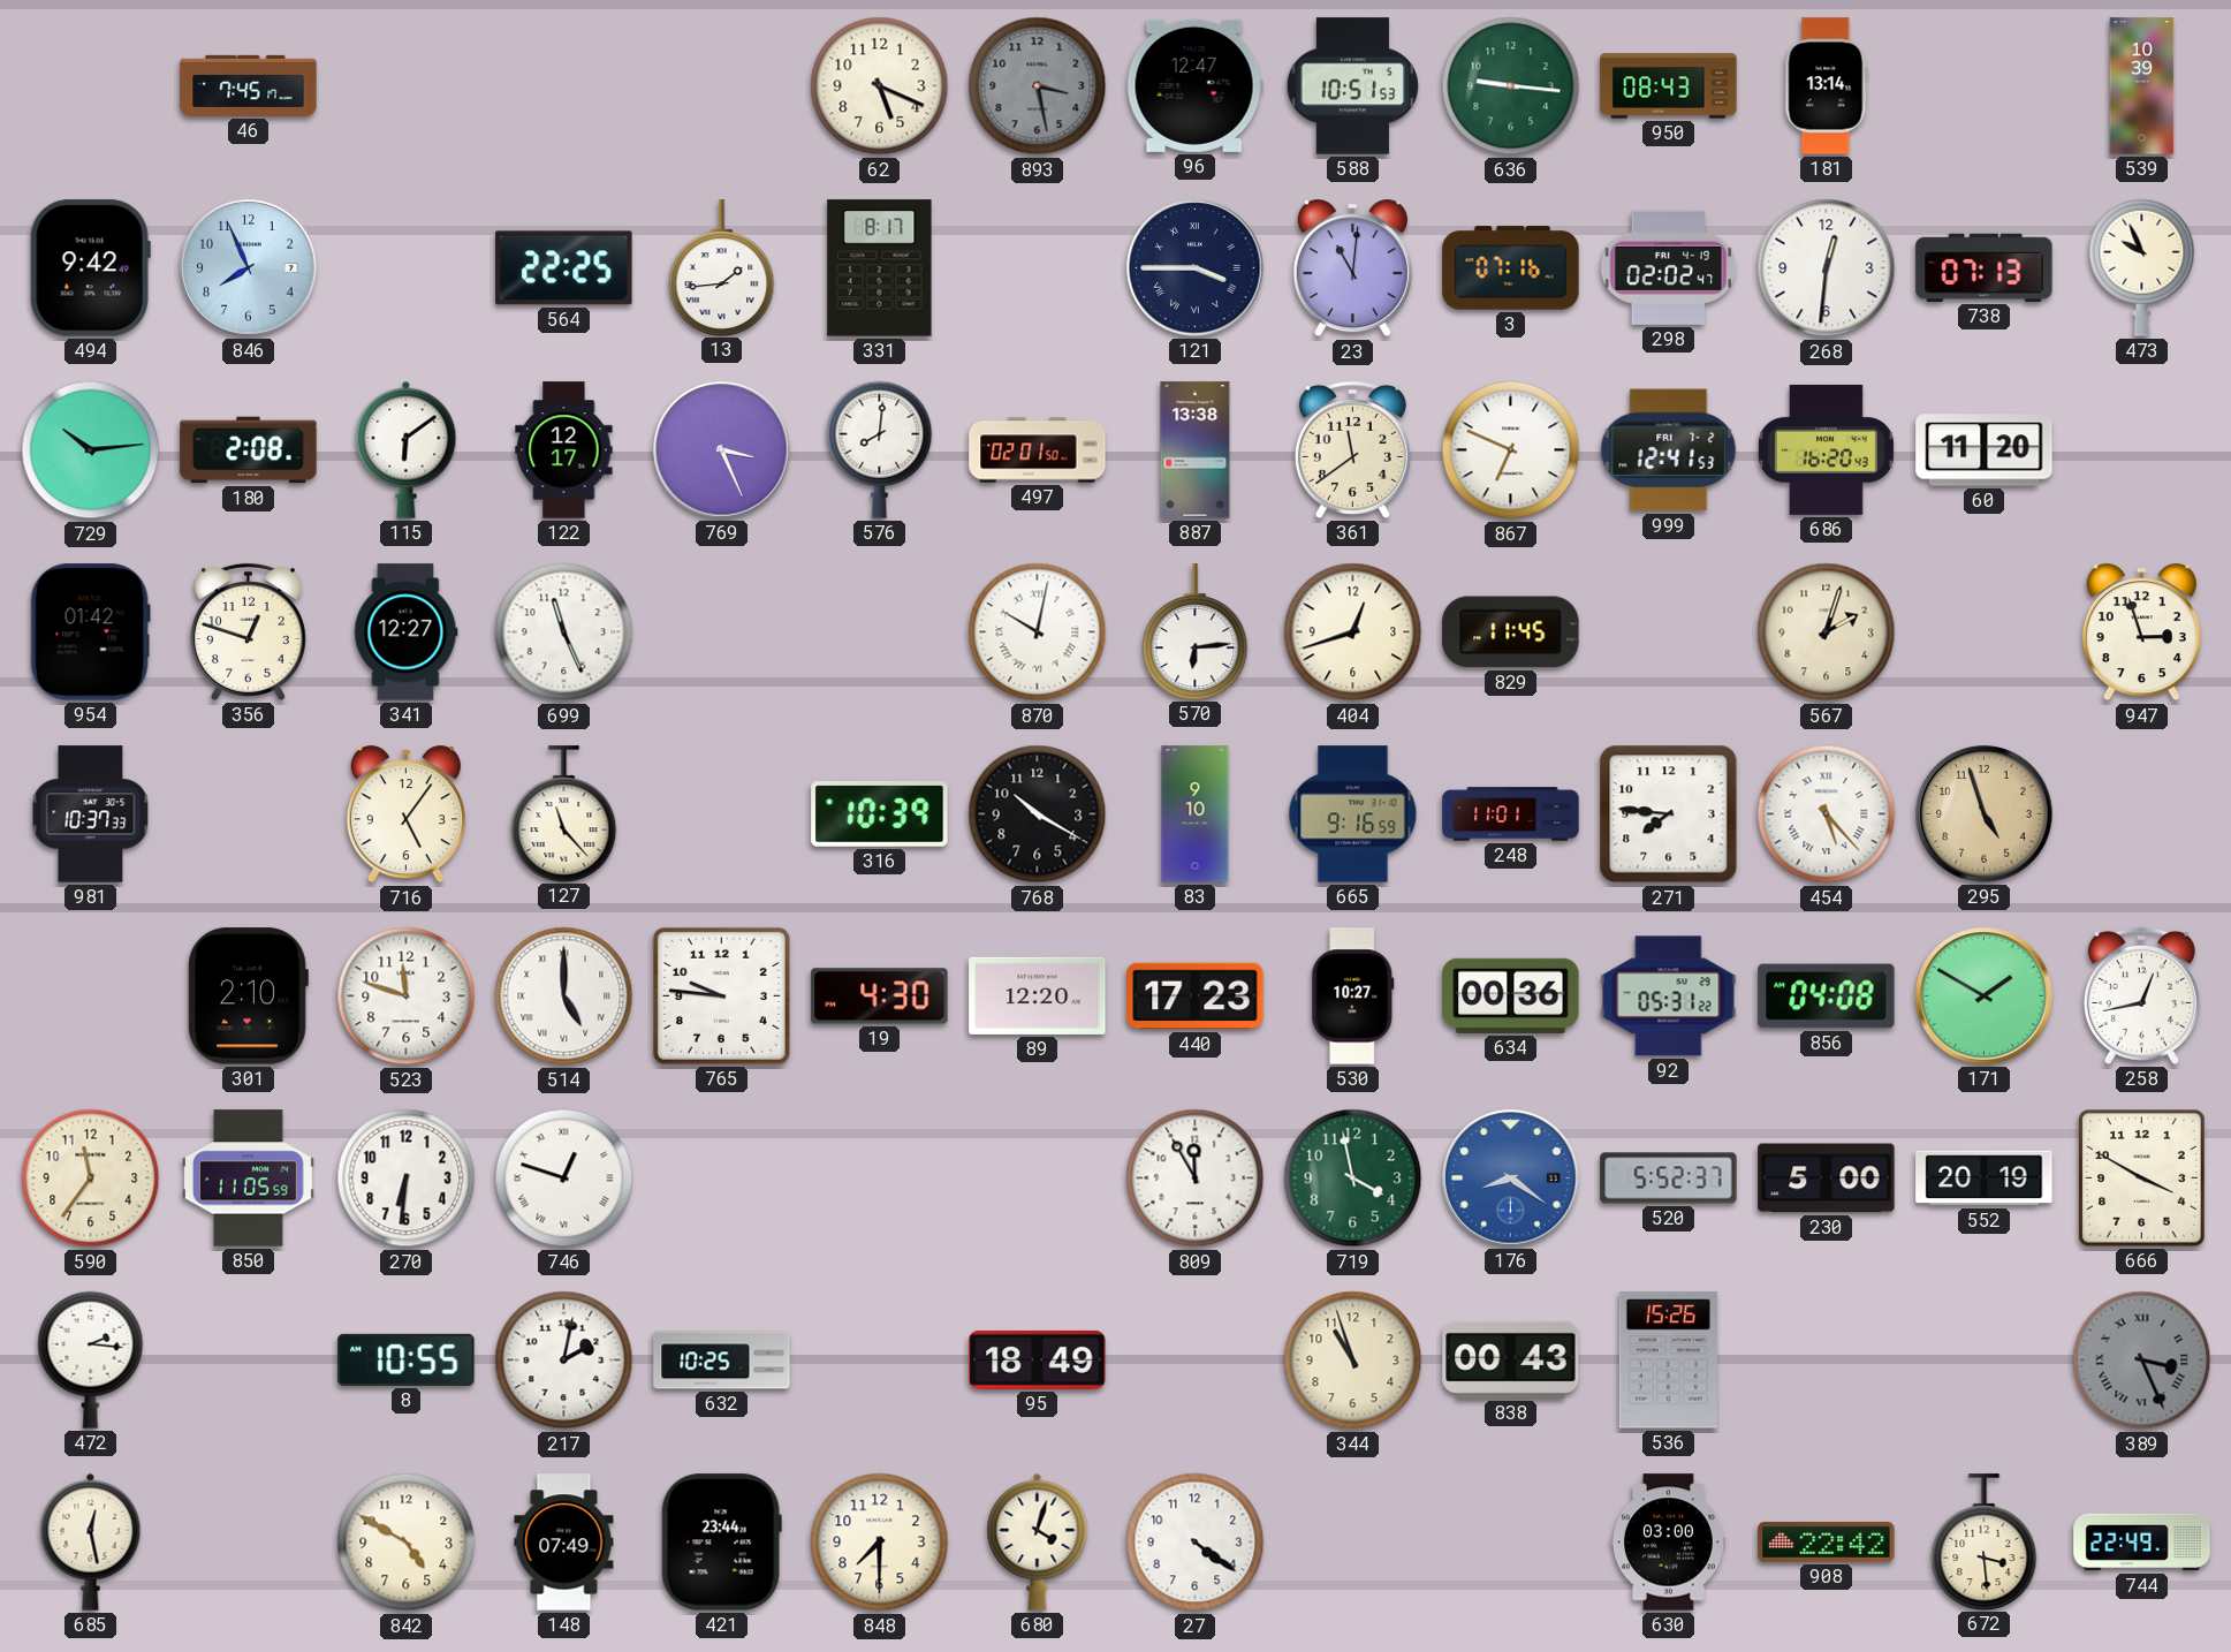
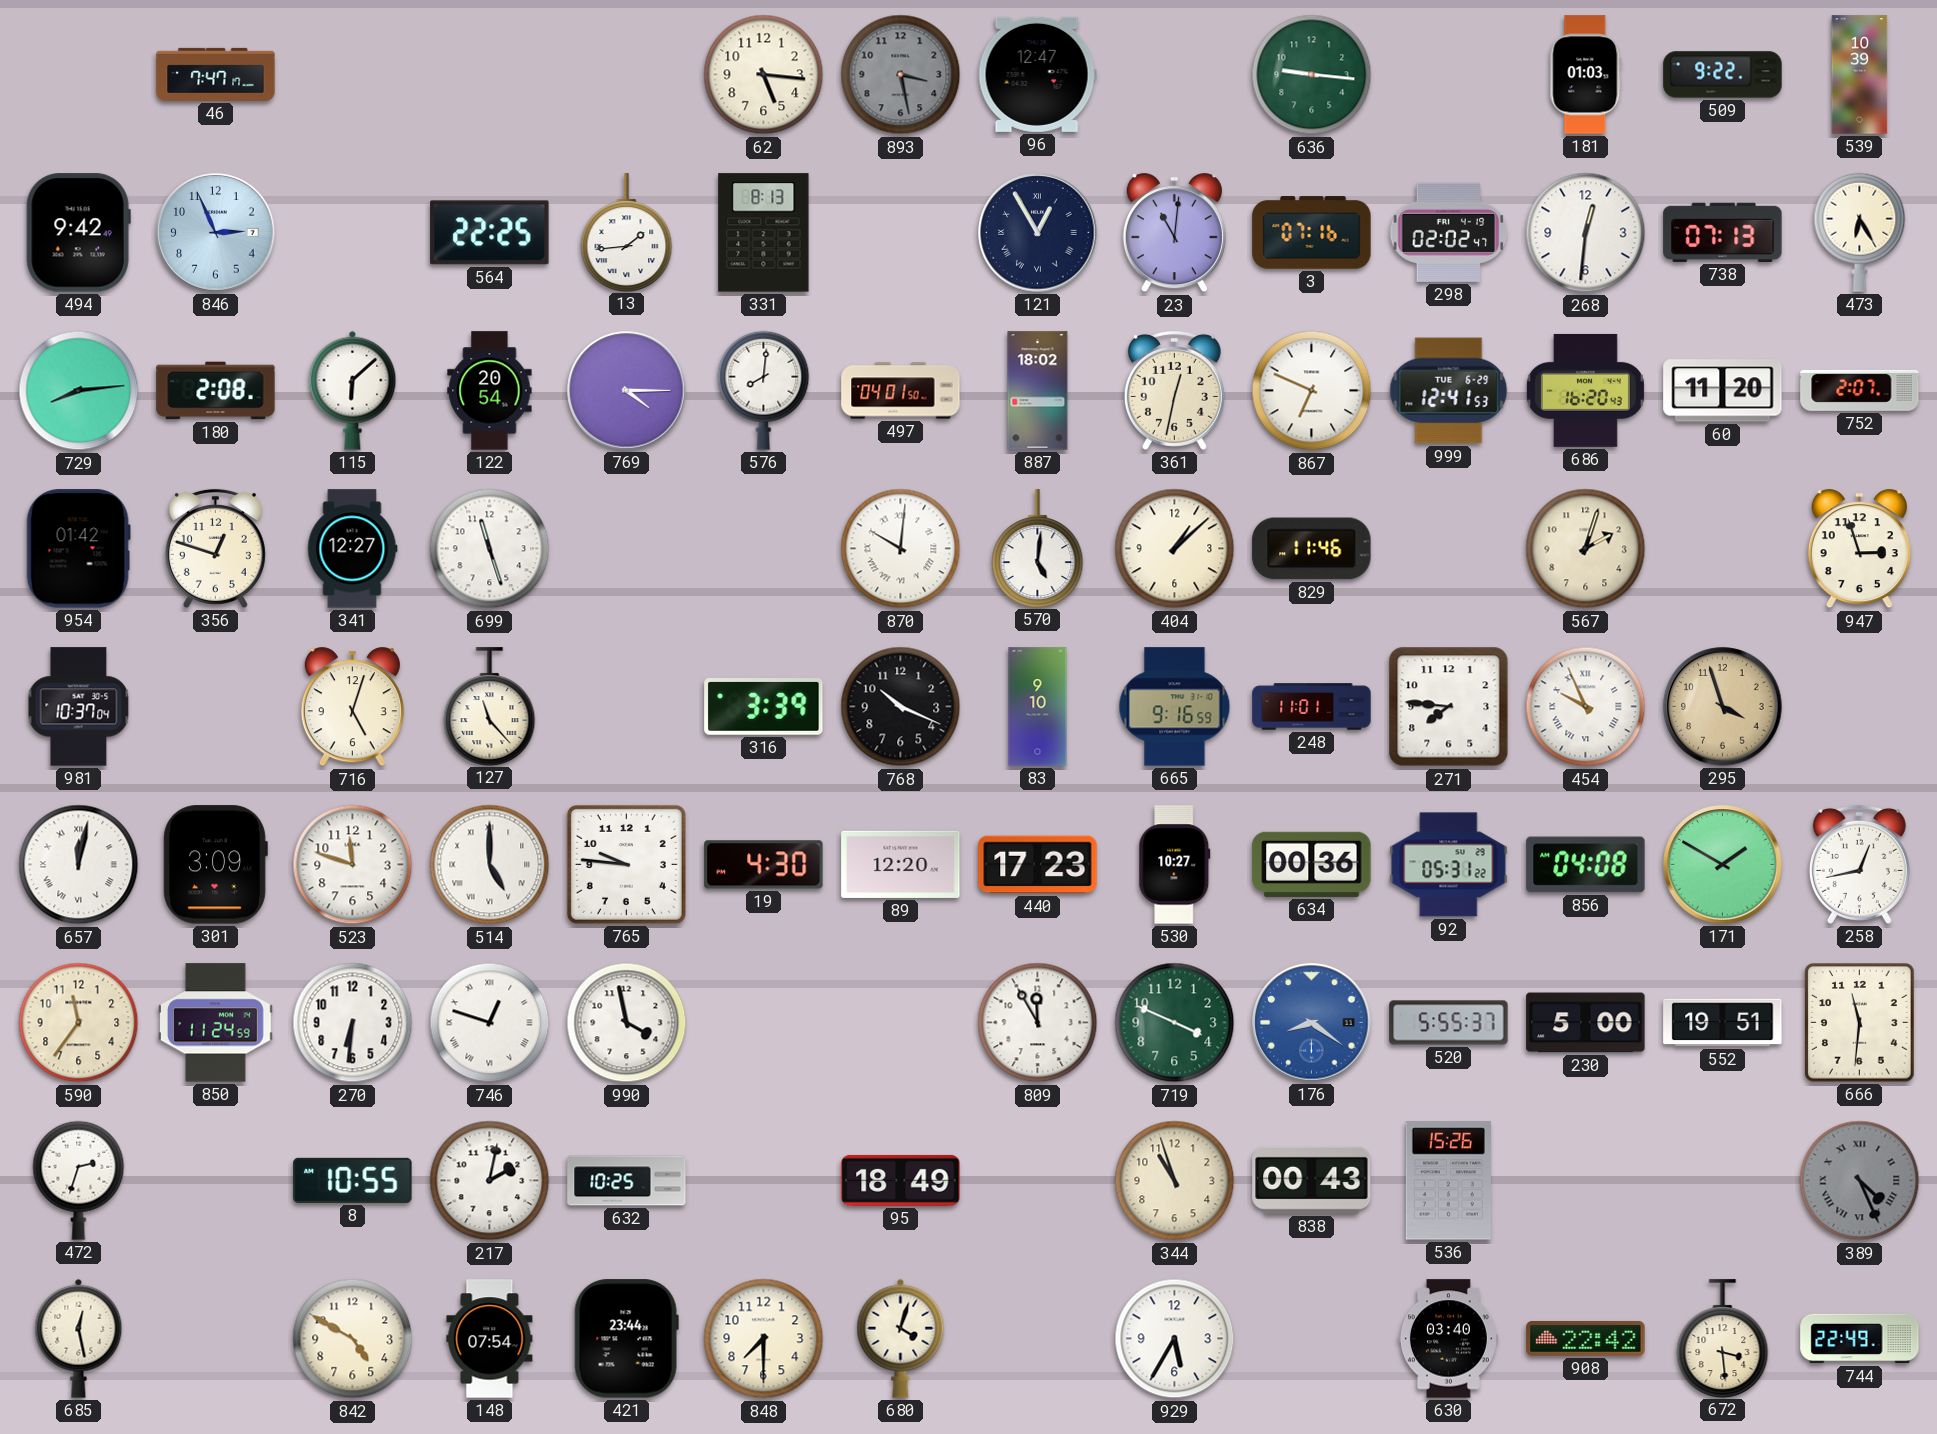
46: 7:45 -> 7:47 (216, 74)
62: 5:19 -> 5:16 (764, 75)
588: 10:51 -> none (1352, 86)
950: 08:43 -> none (1669, 86)
181: 13:14 -> 01:03 (1586, 75)
509: none -> 9:22 (1723, 75)
846: 7:56 -> 2:56 (216, 233)
331: 8:17 -> 8:13 (764, 233)
121: 3:45 -> 12:55 (1038, 233)
473: 9:56 -> 6:25 (1860, 232)
729: 10:14 -> 8:14 (79, 391)
115: 6:09 -> 6:08 (353, 390)
122: 12:17 -> 20:54 (490, 391)
769: 3:26 -> 4:15 (627, 391)
497: 02:01 -> 04:01 (901, 391)
887: 13:38 -> 18:02 (1038, 391)
361: 11:39 -> 12:32 (1174, 390)
999 date: FRI 7-2 -> TUE 6-29 (1449, 391)
752: none -> 2:07 (1860, 390)
699: 11:26 -> 11:27 (490, 549)
870: 10:02 -> 10:01 (901, 549)
570: 6:14 -> 5:01 (1038, 548)
404: 12:42 -> 1:08 (1175, 549)
829: 11:45 -> 11:46 (1312, 549)
981: 10:37:33 -> 10:37:04 (79, 707)
716: 5:06 -> 5:03 (352, 707)
316: 10:39 -> 3:39 (764, 707)
768: 10:20 -> 10:19 (901, 707)
454: 5:23 -> 9:56 (1586, 707)
295: 4:57 -> 3:57 (1723, 707)
657: none -> 12:02 (79, 865)
301: 2:10 -> 3:09 (215, 865)
850: 11:05 -> 11:24 (216, 1023)
990: none -> 3:58 (627, 1023)
719: 3:58 -> 3:49 (1175, 1023)
520: 5:52 -> 5:55 (1449, 1023)
552: 20:19 -> 19:51 (1723, 1023)
666: 3:50 -> 11:31 (1860, 1023)
472: 2:16 -> 2:33 (79, 1180)
389: 3:26 -> 4:26 (1860, 1181)
148: 07:49 -> 07:54 (490, 1339)
27: 4:21 -> none (1196, 1543)
929: none -> 5:35 (1175, 1339)
630: 03:00 -> 03:40 (1448, 1339)
